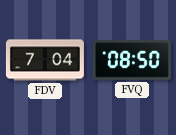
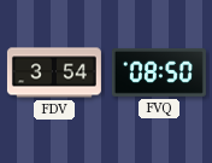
FDV: 7:04 -> 3:54 (54, 72)
